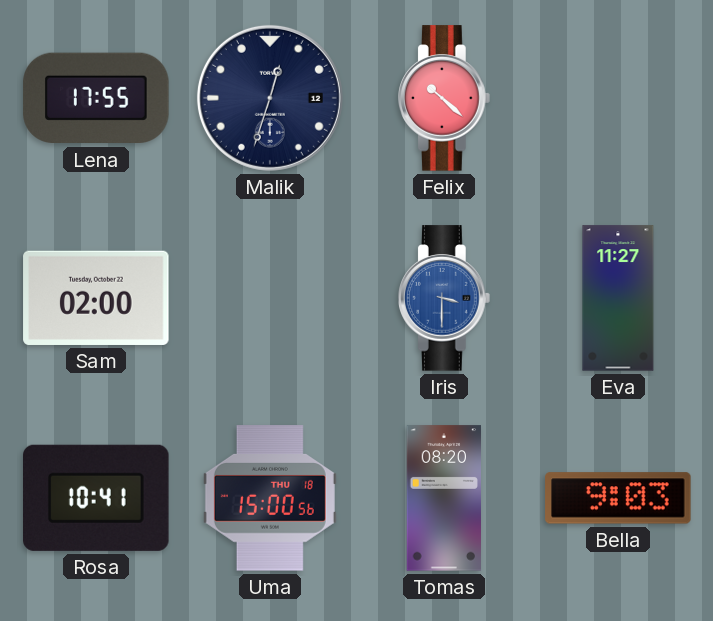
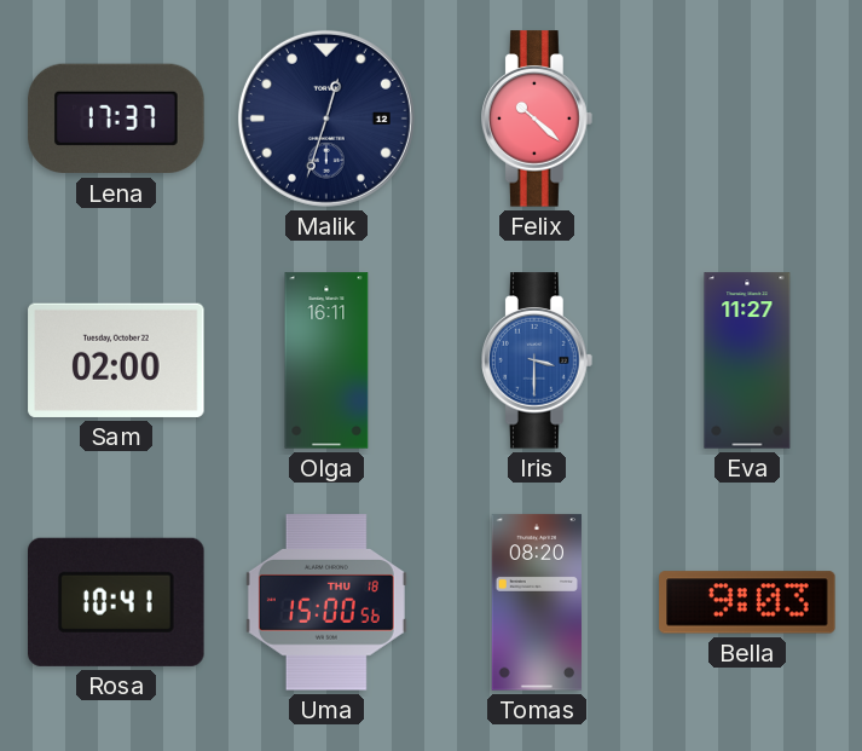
Lena: 17:55 -> 17:37 (116, 119)
Olga: none -> 16:11 (326, 360)
